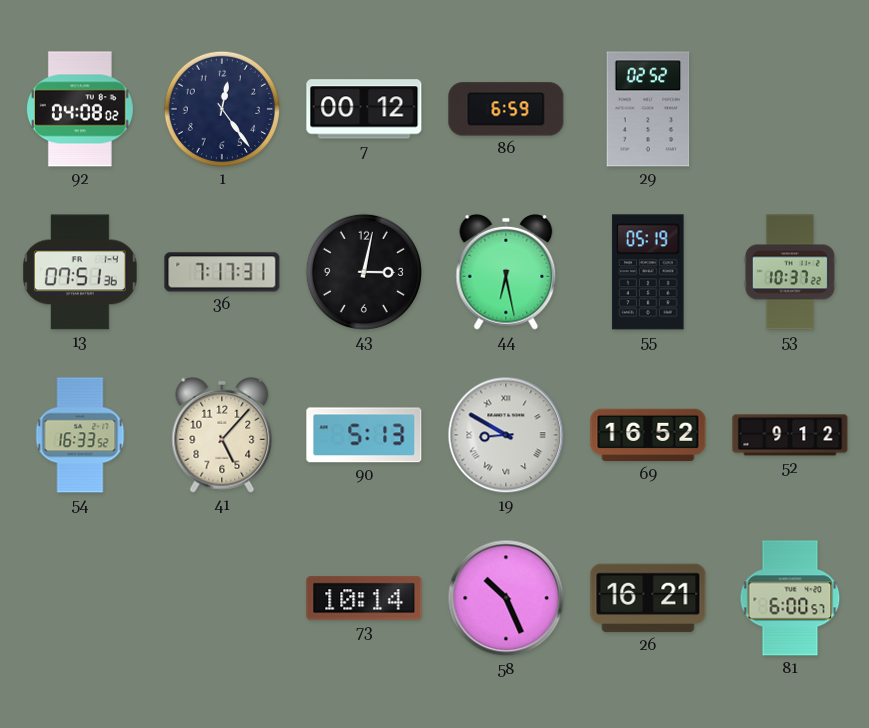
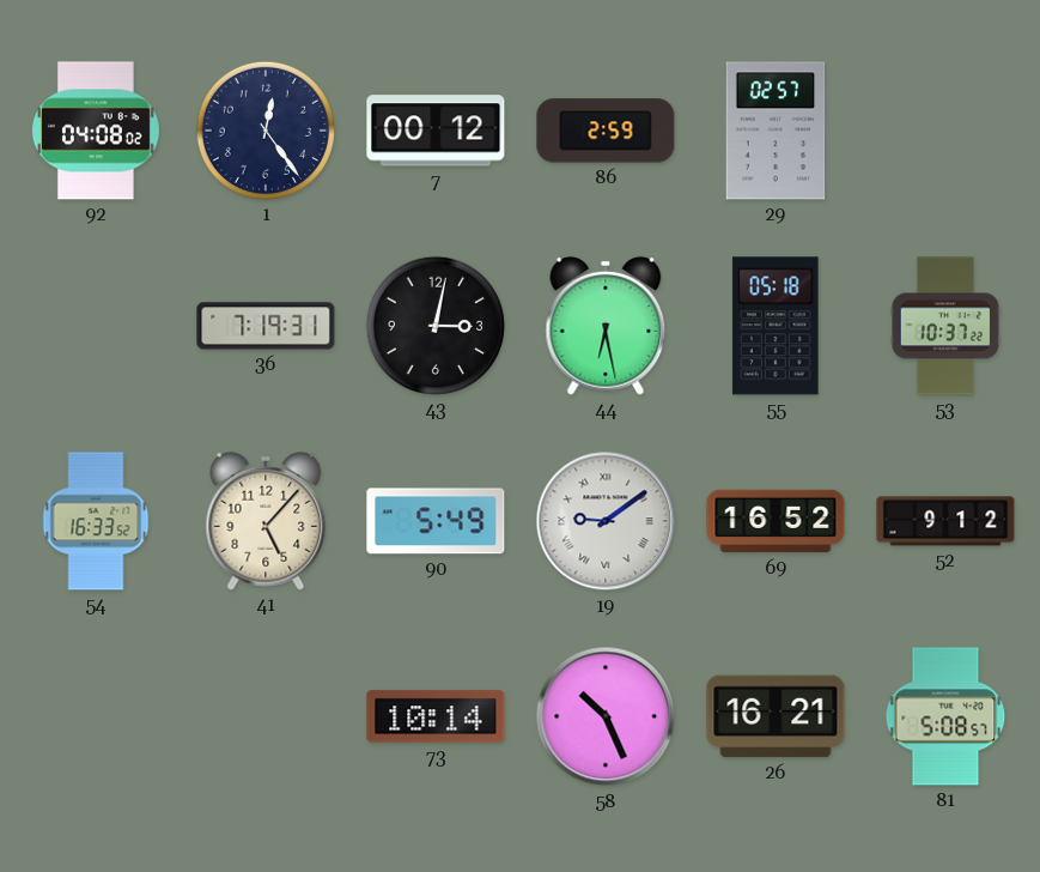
86: 6:59 -> 2:59 (606, 131)
29: 02:52 -> 02:57 (776, 131)
13: 07:51 -> none (80, 272)
36: 7:17 -> 7:19 (266, 326)
55: 05:19 -> 05:18 (776, 326)
90: 5:13 -> 5:49 (436, 521)
19: 8:50 -> 9:09 (606, 521)
81: 6:00 -> 5:08 (945, 716)
